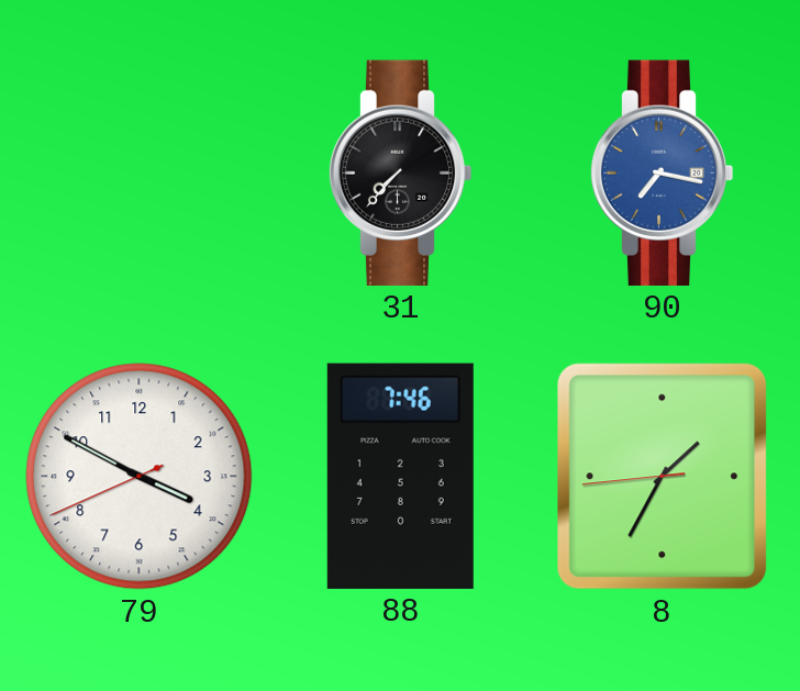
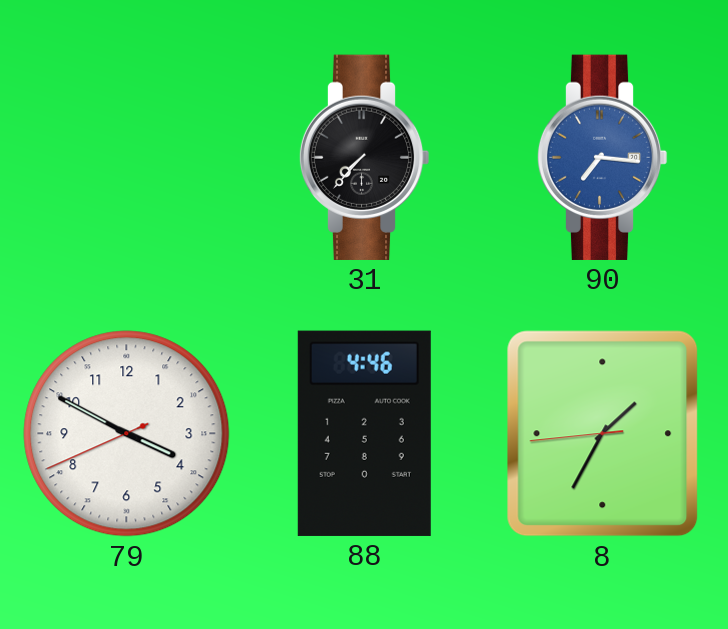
90: 7:17 -> 7:16 (602, 157)
88: 7:46 -> 4:46 (364, 433)
